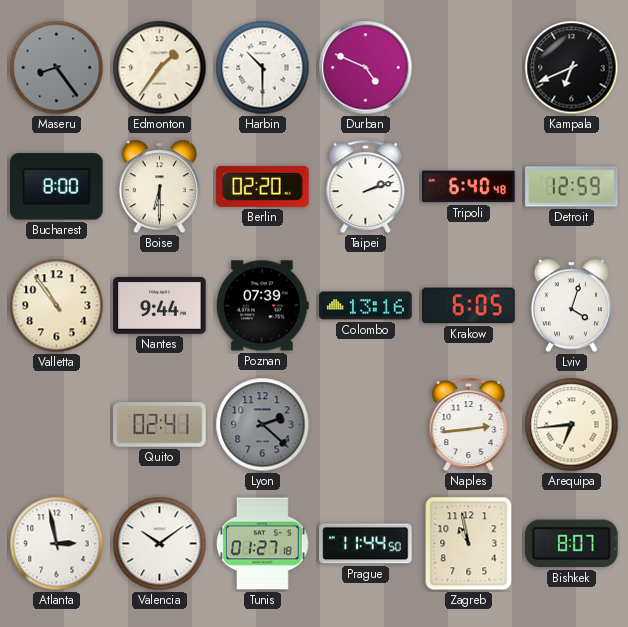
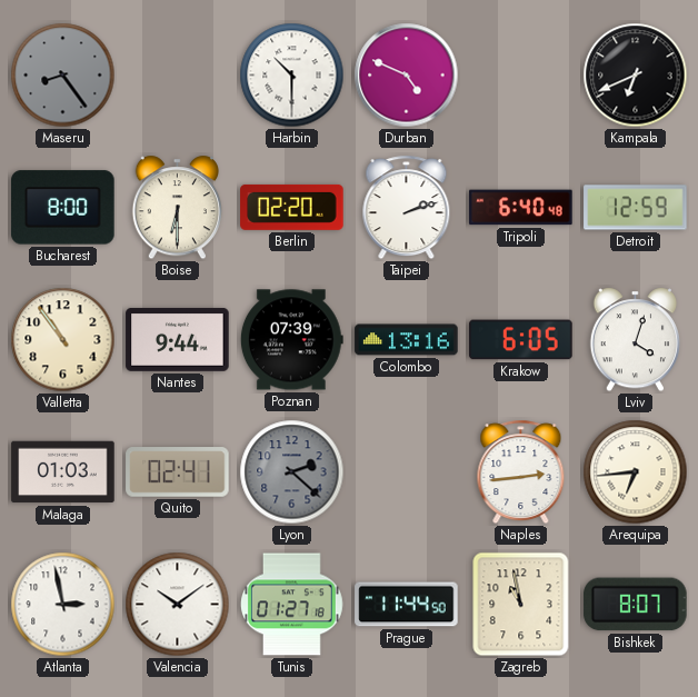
Edmonton: 1:36 -> none (160, 68)
Malaga: none -> 01:03 (63, 472)
